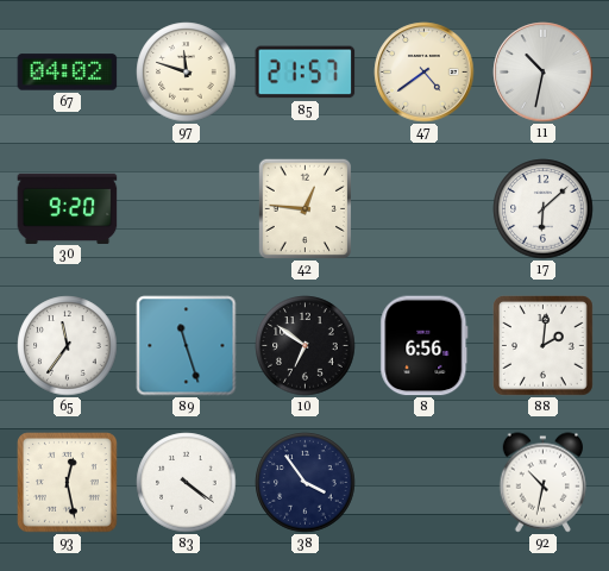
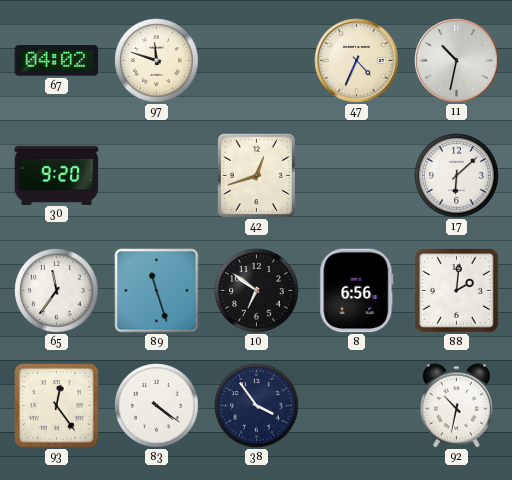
85: 21:57 -> none (306, 73)
47: 4:39 -> 4:34 (357, 61)
42: 12:46 -> 12:42 (256, 175)
93: 12:28 -> 12:24 (57, 406)
